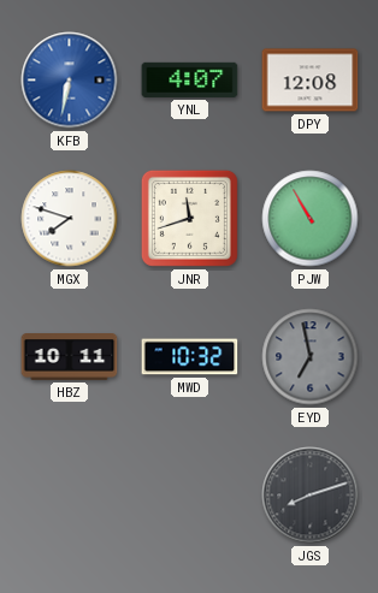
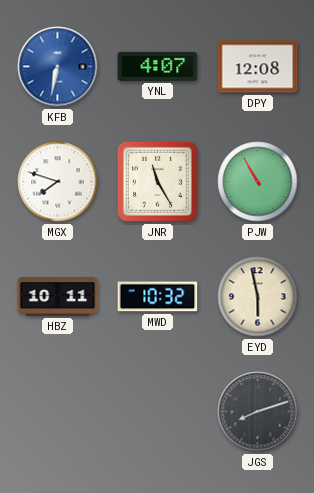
JNR: 11:42 -> 11:25 (157, 181)
EYD: 6:58 -> 5:58 (258, 297)
EYD dial: grey -> cream (258, 297)
